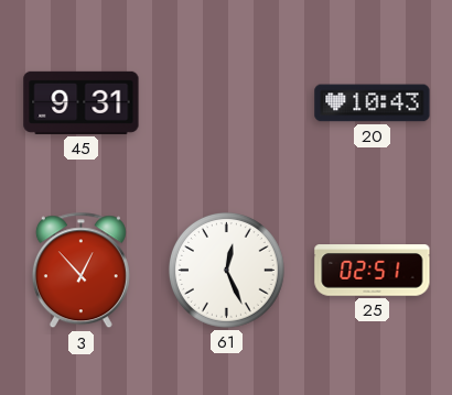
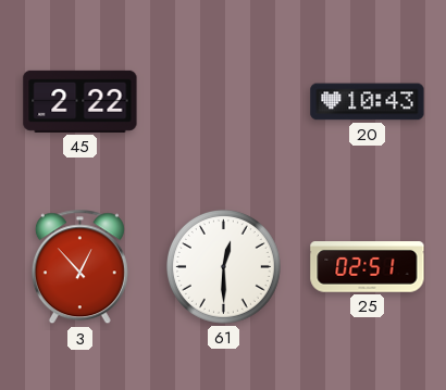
45: 9:31 -> 2:22 (80, 101)
61: 12:26 -> 12:30 (223, 266)
